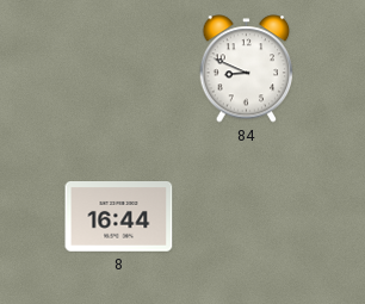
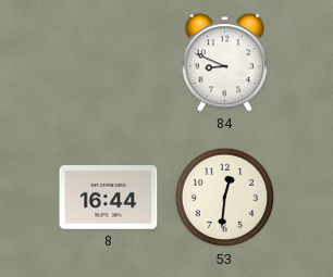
53: none -> 12:31 (225, 198)
